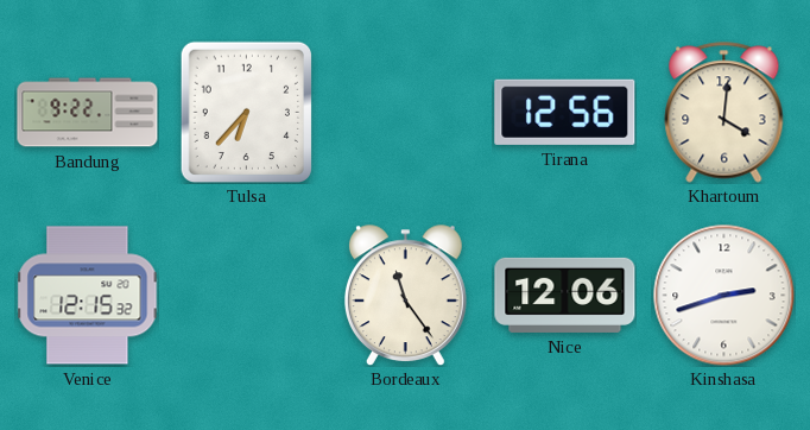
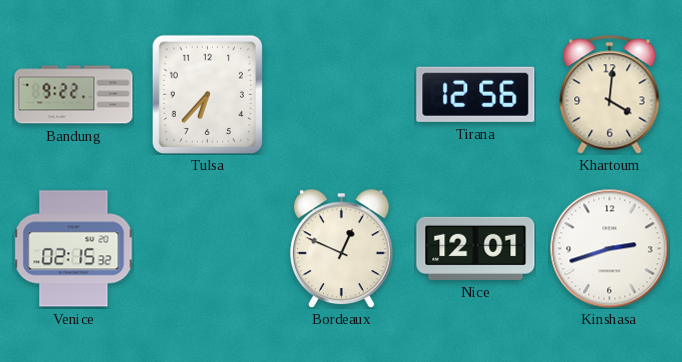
Venice: 12:15 -> 02:15 (74, 249)
Bordeaux: 11:24 -> 12:49 (341, 249)
Nice: 12:06 -> 12:01 (476, 248)
